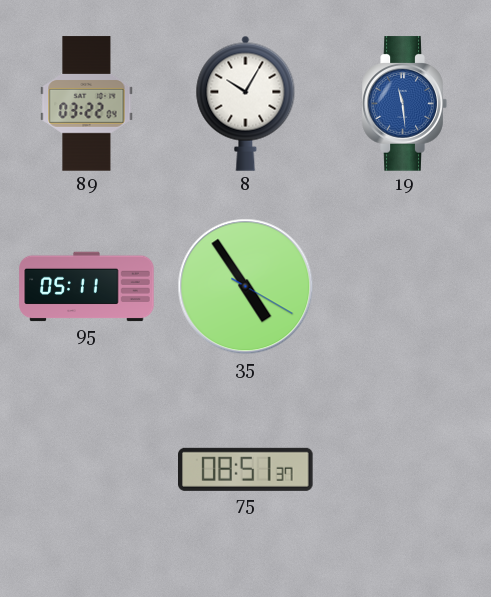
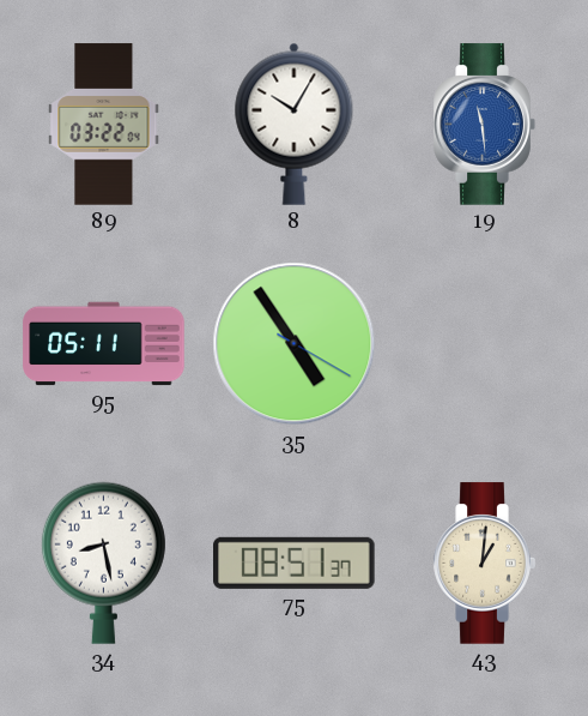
34: none -> 8:28 (103, 562)
43: none -> 1:01 (484, 564)
